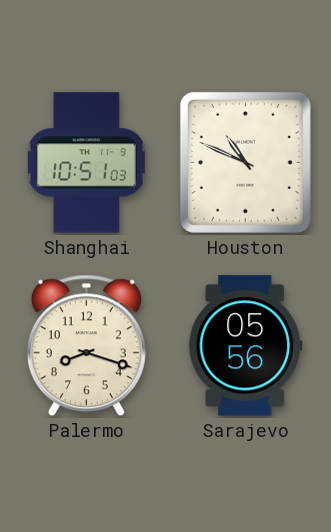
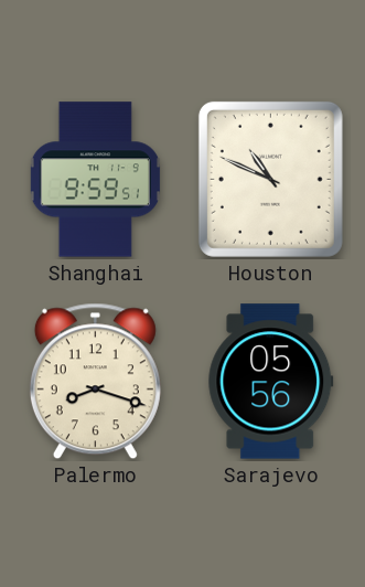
Shanghai: 10:51 -> 9:59 (95, 180)
